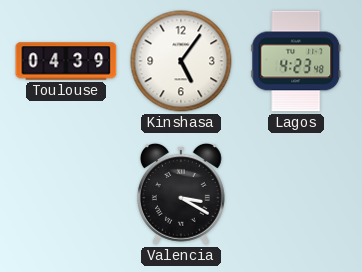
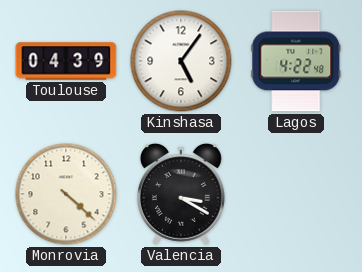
Lagos: 4:23 -> 4:22 (296, 61)
Monrovia: none -> 4:22 (66, 194)
